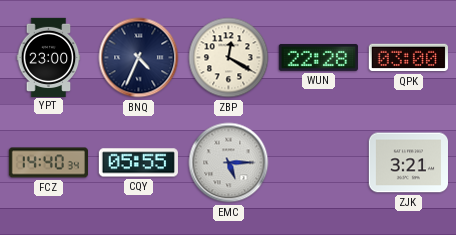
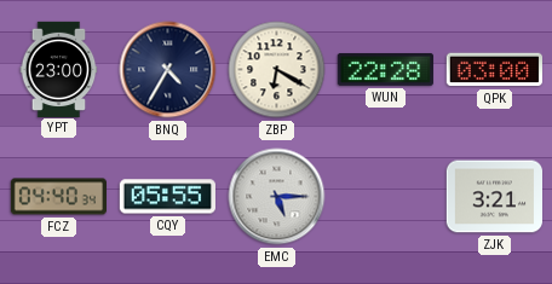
BNQ: 4:34 -> 4:35 (168, 70)
ZBP: 12:20 -> 6:20 (277, 70)
FCZ: 14:40 -> 04:40 (58, 197)
